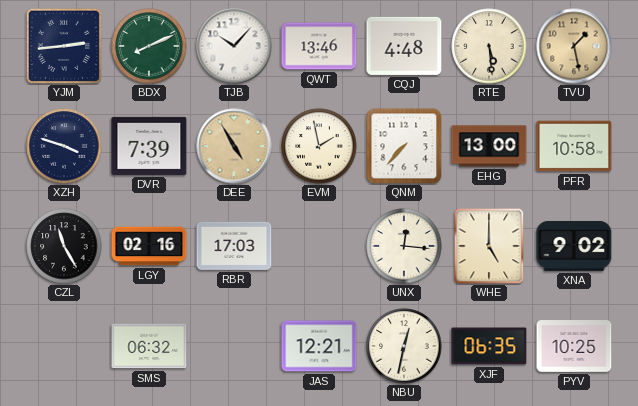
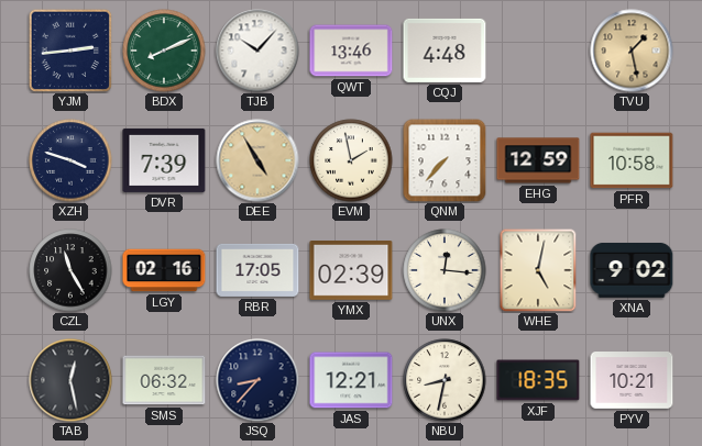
RTE: 5:29 -> none (489, 46)
EHG: 13:00 -> 12:59 (538, 160)
RBR: 17:03 -> 17:05 (257, 270)
YMX: none -> 02:39 (351, 271)
WHE: 5:00 -> 5:02 (538, 270)
TAB: none -> 12:28 (70, 380)
JSQ: none -> 8:37 (257, 380)
NBU: 12:32 -> 8:32 (445, 380)
XJF: 06:35 -> 18:35 (538, 380)
PYV: 10:25 -> 10:21 (632, 381)
